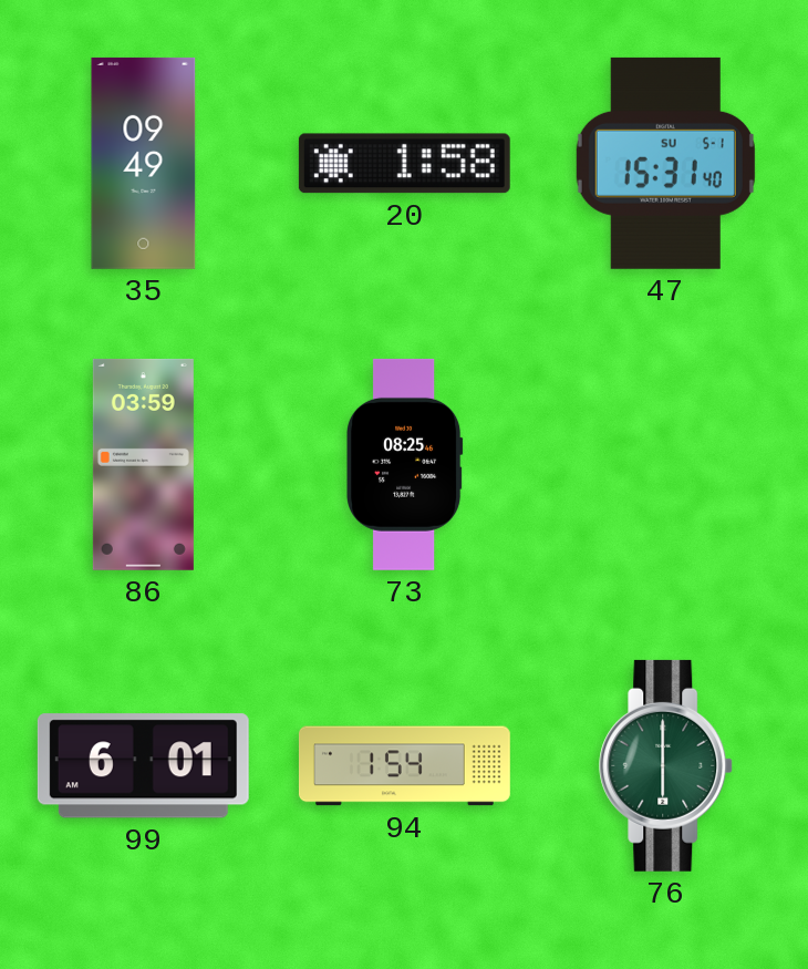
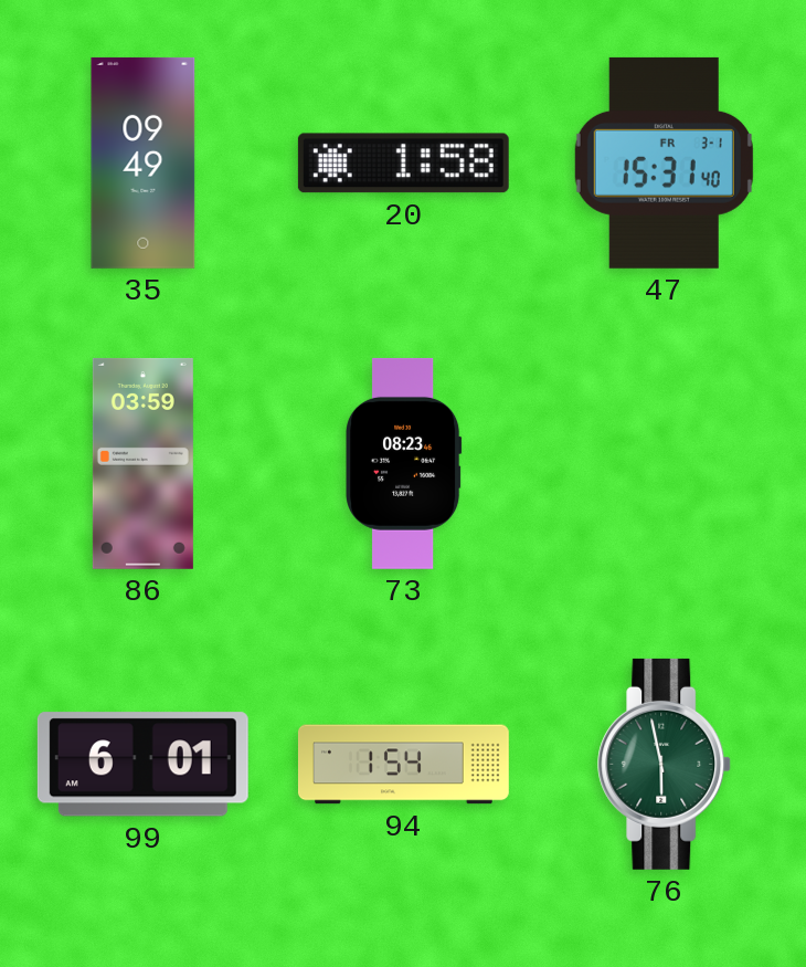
47 date: SU 5-1 -> FR 3-1 (664, 162)
73: 08:25 -> 08:23 (404, 463)
76: 6:00 -> 5:58 (665, 764)
